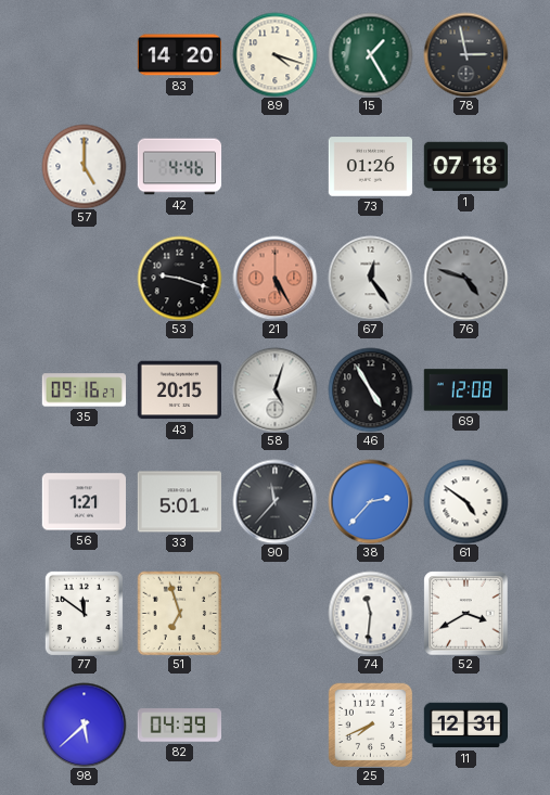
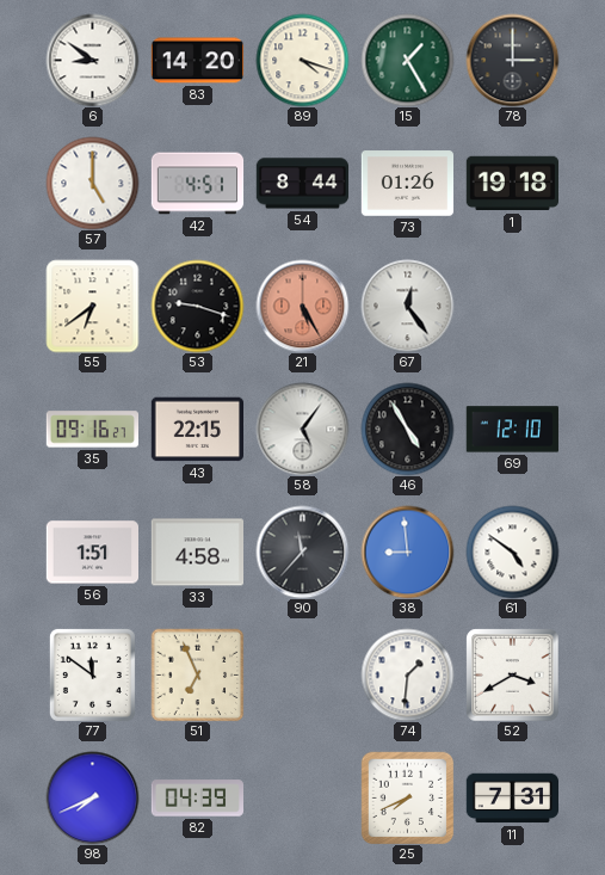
6: none -> 8:51 (92, 60)
78: 2:58 -> 3:00 (512, 60)
42: 4:46 -> 4:51 (197, 184)
54: none -> 8:44 (302, 184)
1: 07:18 -> 19:18 (512, 184)
55: none -> 6:39 (92, 306)
76: 4:48 -> none (465, 278)
43: 20:15 -> 22:15 (197, 430)
58: 5:03 -> 5:06 (302, 429)
69: 12:08 -> 12:10 (512, 430)
56: 1:21 -> 1:51 (92, 553)
33: 5:01 -> 4:58 (197, 553)
38: 2:37 -> 8:59 (407, 552)
51: 6:57 -> 6:56 (197, 674)
74: 11:31 -> 1:31 (407, 674)
98: 5:38 -> 7:41 (92, 797)
11: 12:31 -> 7:31 (512, 799)
